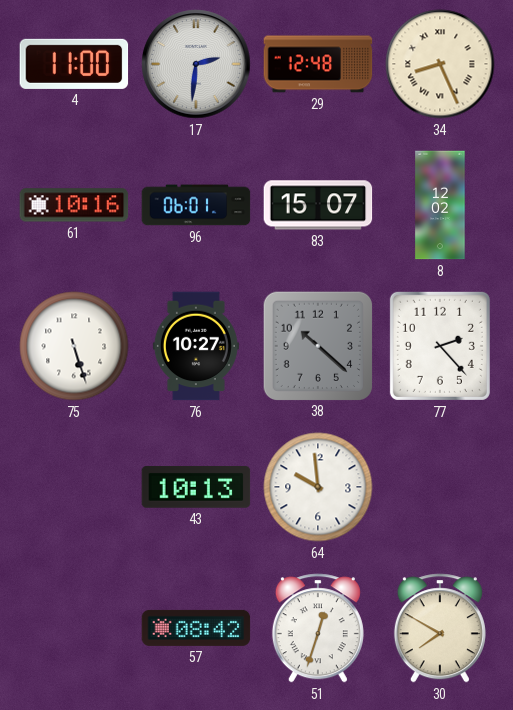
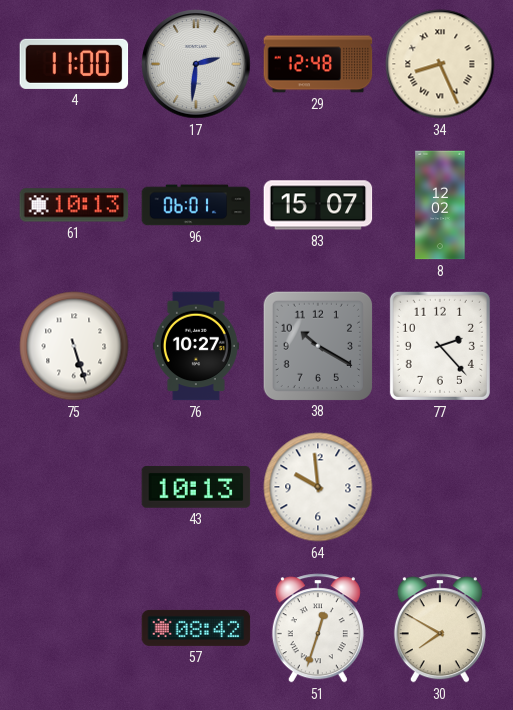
61: 10:16 -> 10:13 (74, 205)
38: 10:22 -> 10:20 (317, 345)
